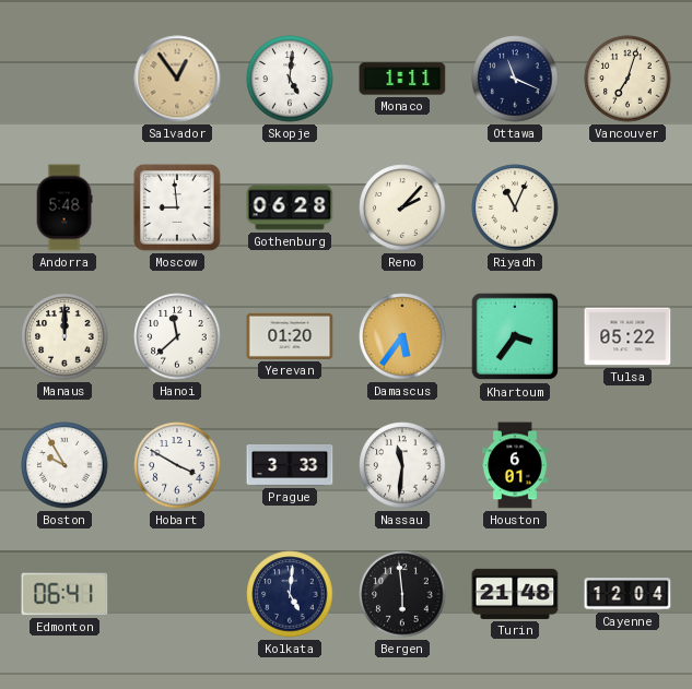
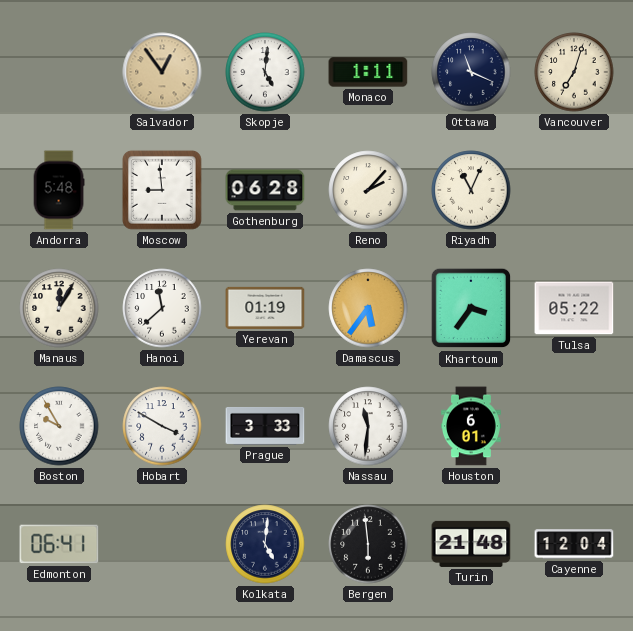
Manaus: 12:00 -> 12:05 (59, 308)
Yerevan: 01:20 -> 01:19 (265, 308)
